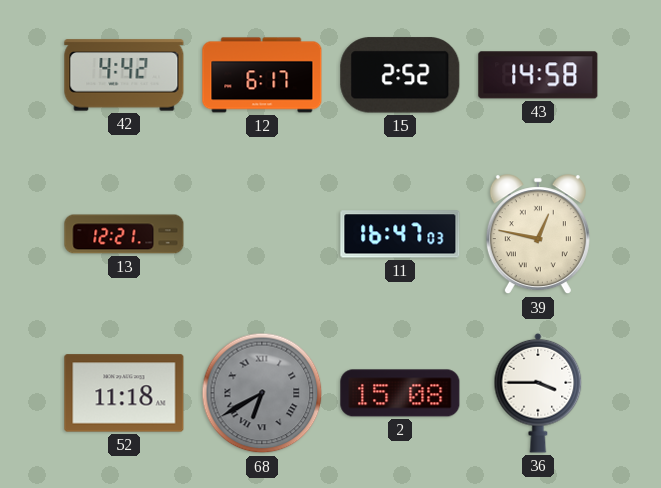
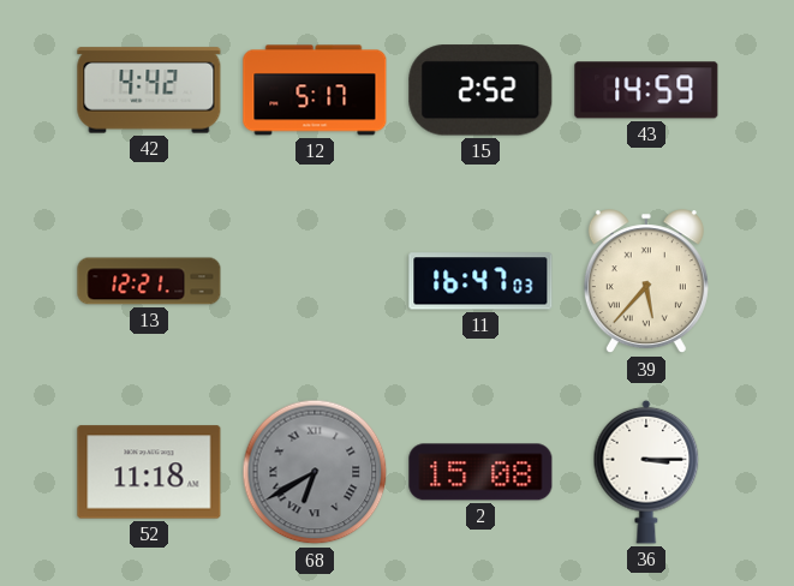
12: 6:17 -> 5:17 (315, 90)
43: 14:58 -> 14:59 (646, 90)
39: 12:47 -> 5:37 (646, 282)
36: 3:45 -> 3:15 (646, 472)
